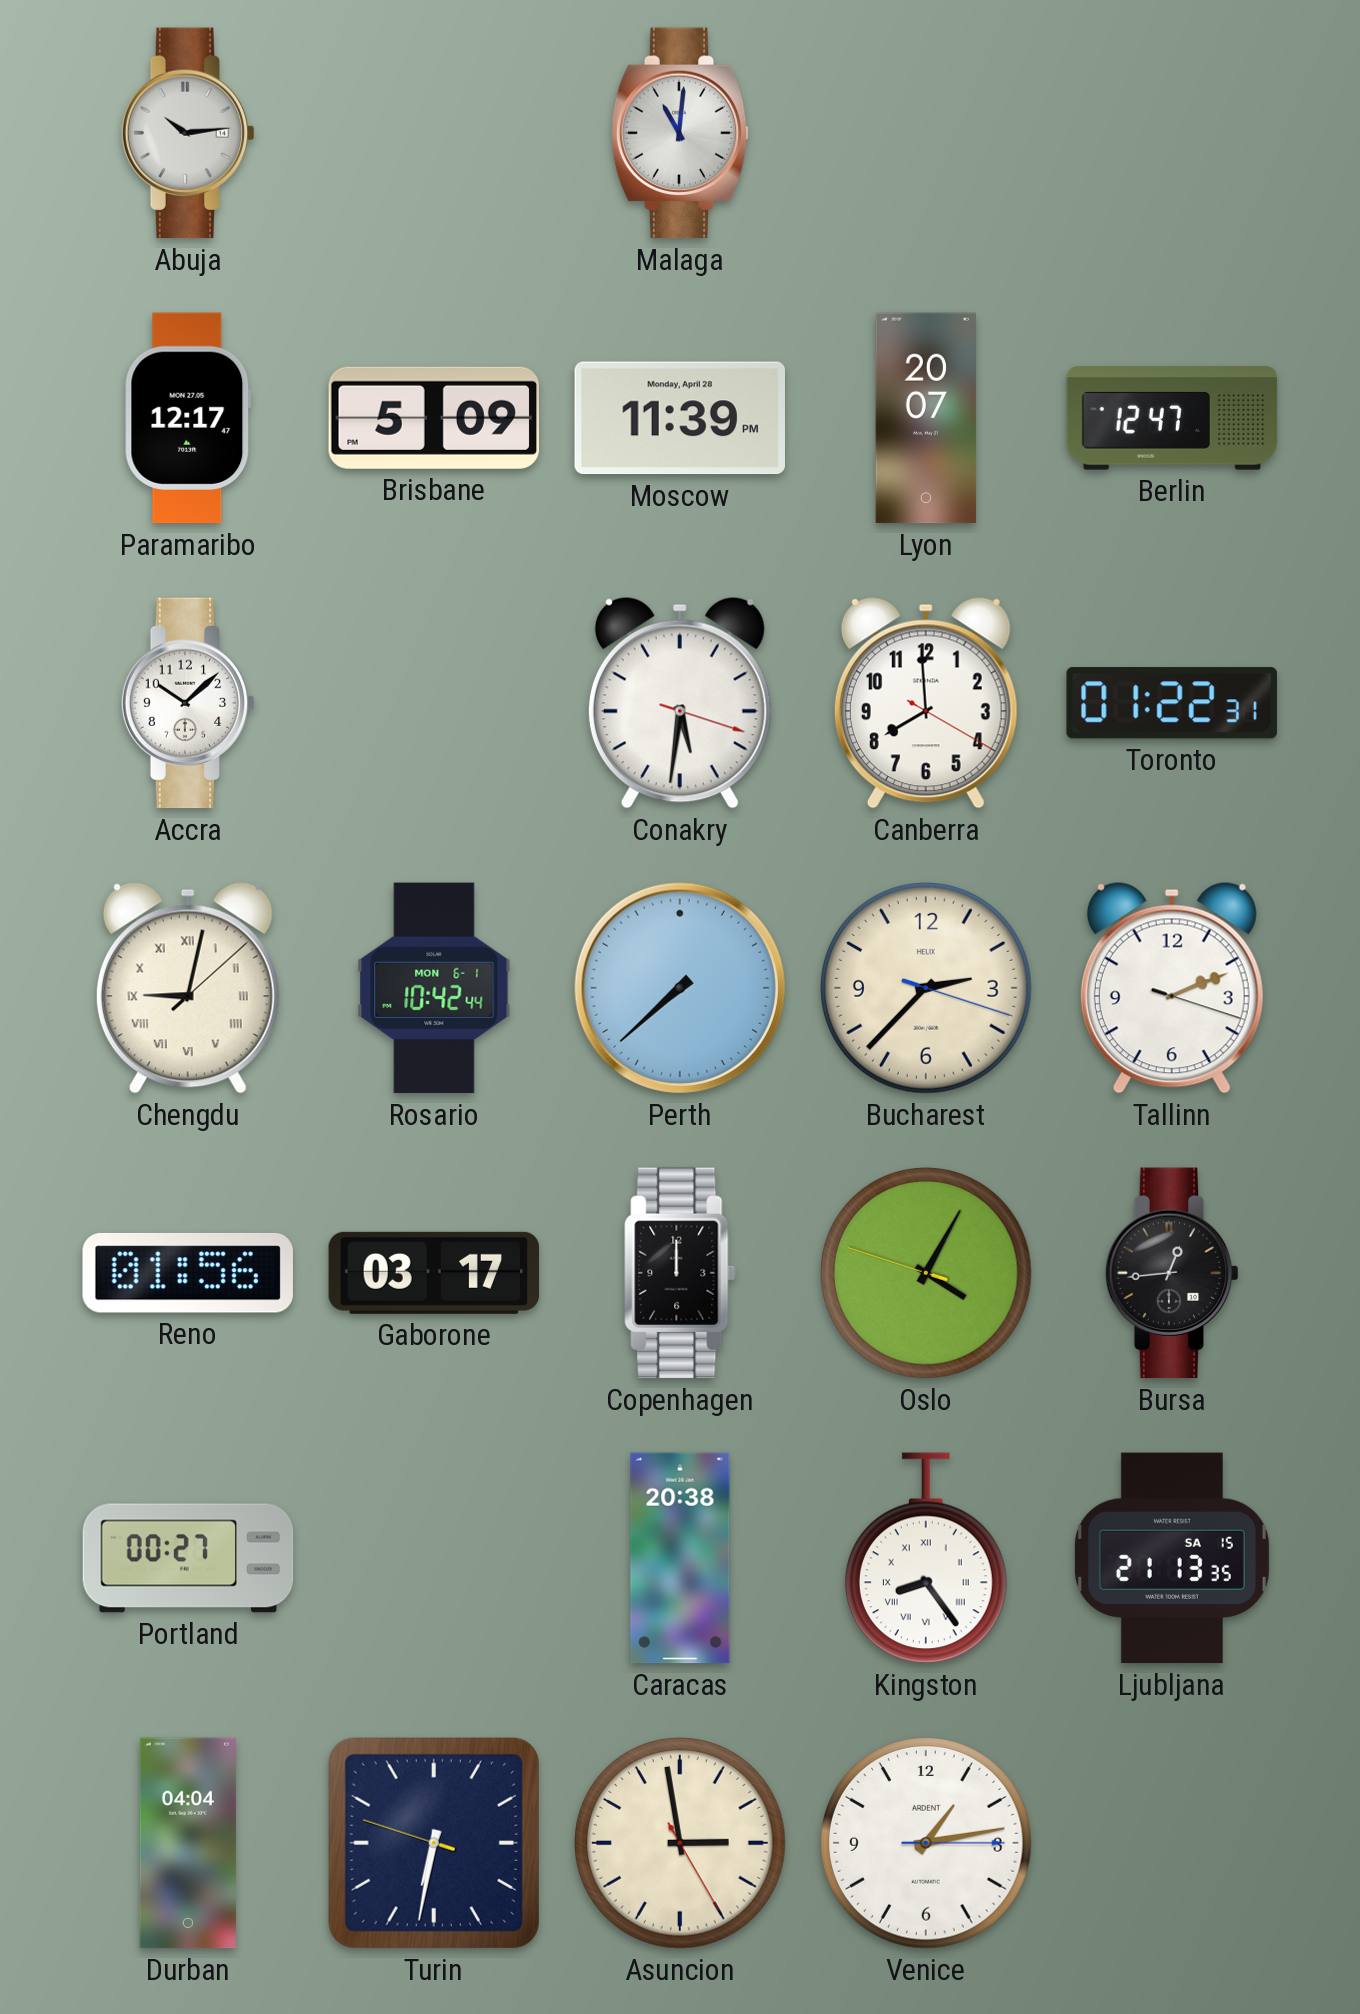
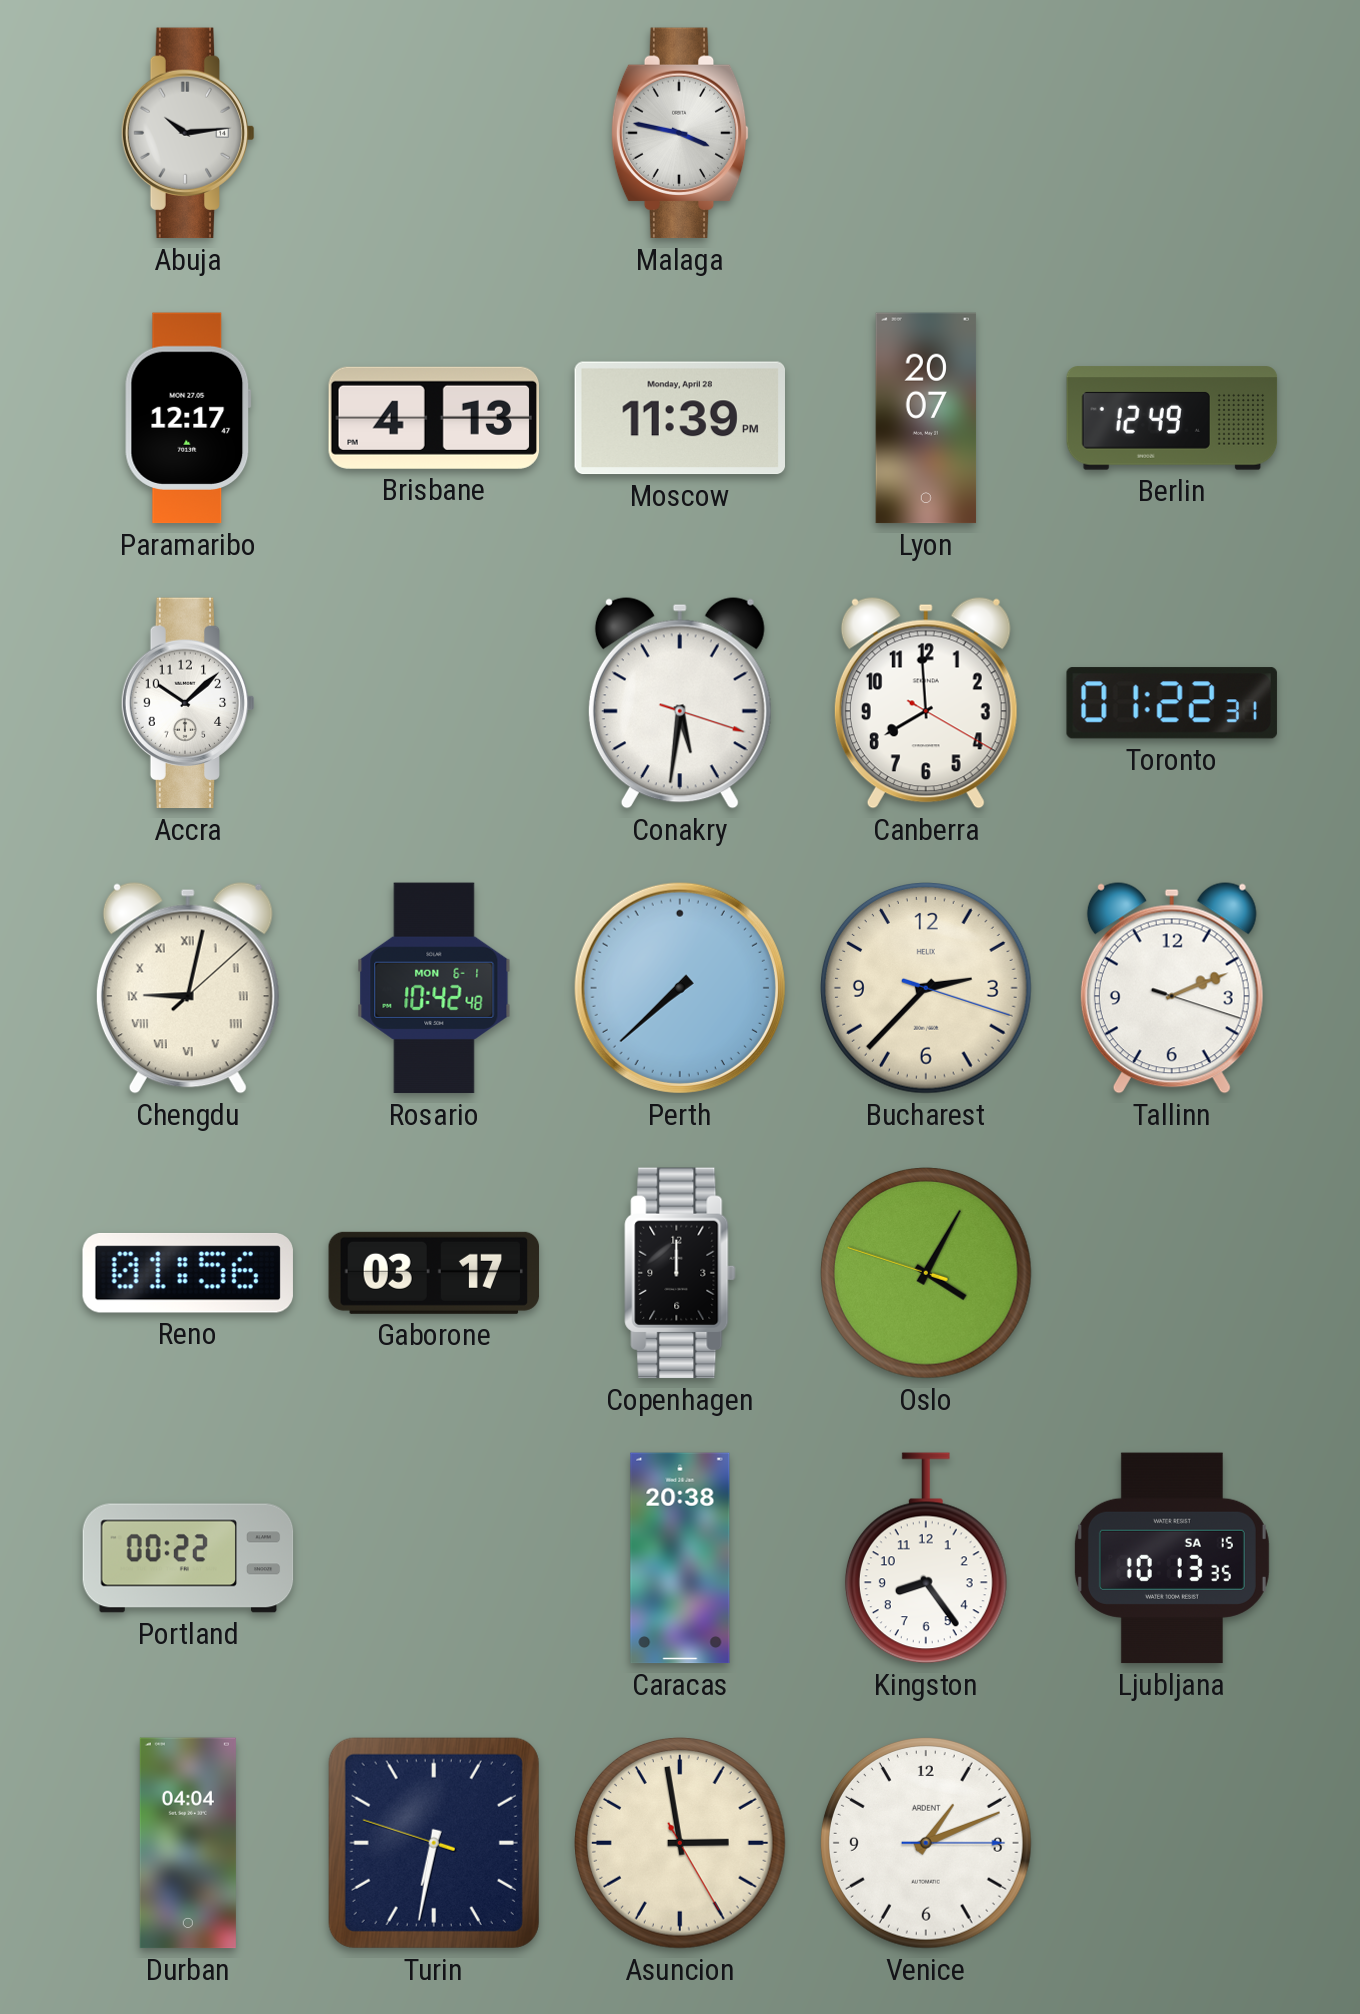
Malaga: 11:01 -> 3:47 (680, 133)
Brisbane: 5:09 -> 4:13 (433, 418)
Berlin: 12:47 -> 12:49 (1172, 418)
Rosario: 10:42:44 -> 10:42:48 (434, 988)
Bursa: 12:44 -> none (1172, 1273)
Portland: 00:27 -> 00:22 (188, 1558)
Kingston numerals: Roman -> Arabic (926, 1558)
Ljubljana: 21:13 -> 10:13 (1172, 1558)
Venice: 1:13 -> 1:11 (927, 1844)
